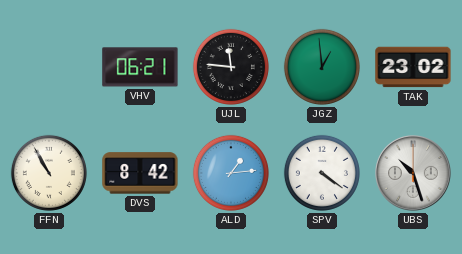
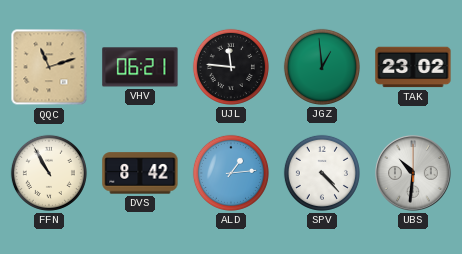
QQC: none -> 11:12 (49, 67)
SPV: 4:21 -> 4:23 (322, 173)
UBS: 10:27 -> 10:31 (413, 173)
